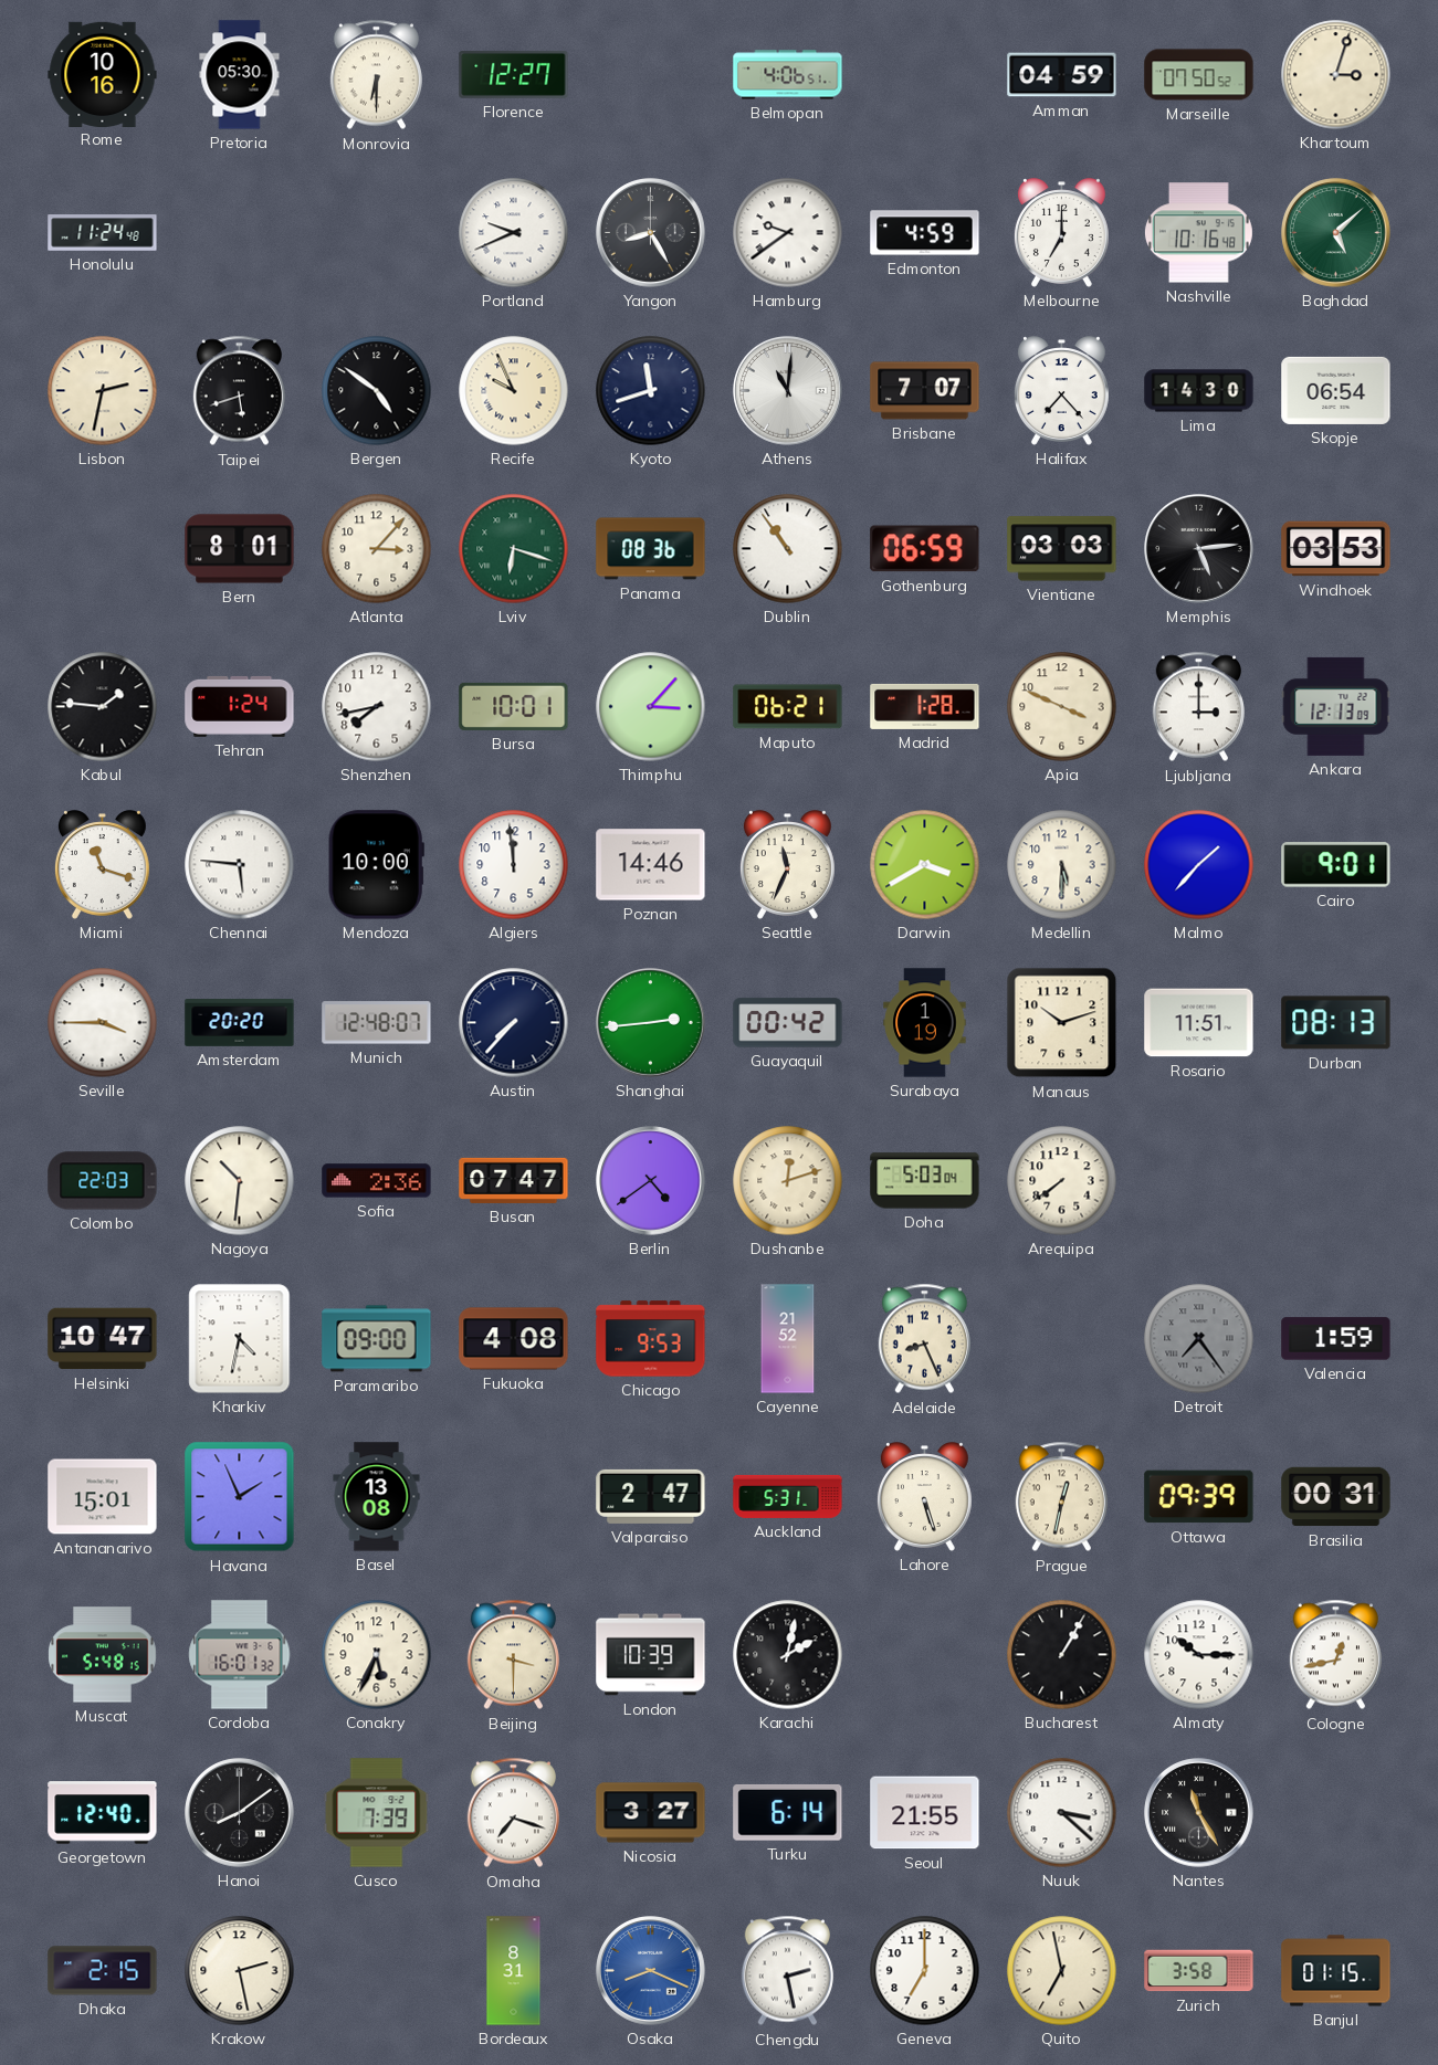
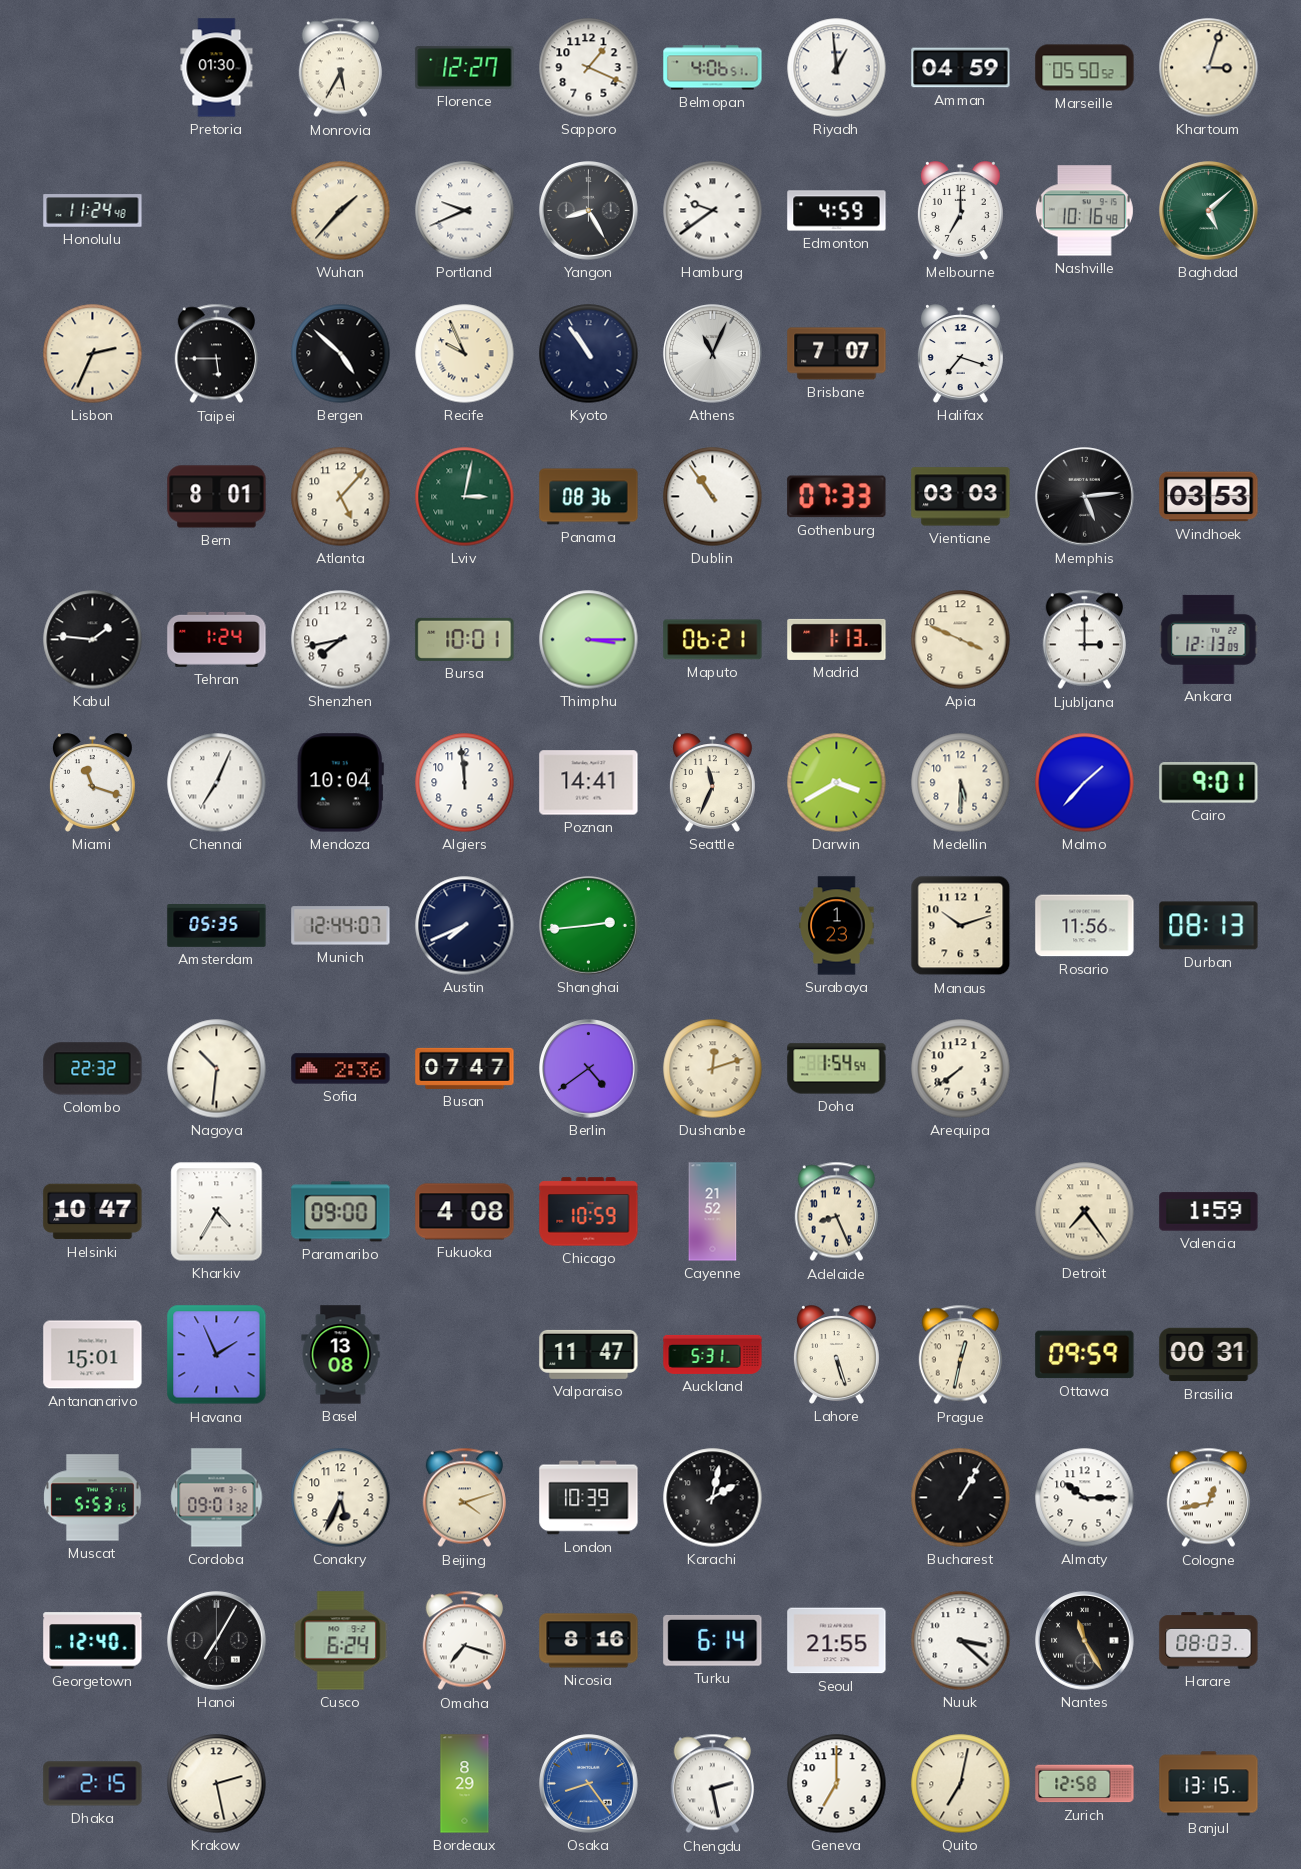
Rome: 10:16 -> none (103, 74)
Pretoria: 05:30 -> 01:30 (217, 68)
Monrovia: 6:30 -> 5:35 (340, 68)
Sapporo: none -> 1:19 (589, 68)
Riyadh: none -> 12:59 (837, 68)
Marseille: 07:50 -> 05:50 (1085, 68)
Wuhan: none -> 1:37 (341, 211)
Lisbon: 2:32 -> 2:34 (93, 354)
Taipei: 5:42 -> 5:45 (216, 354)
Bergen: 4:51 -> 4:52 (341, 354)
Kyoto: 11:42 -> 10:54 (589, 354)
Athens: 11:01 -> 11:04 (713, 354)
Halifax: 7:23 -> 7:18 (960, 354)
Lima: 14:30 -> none (1199, 391)
Skopje: 06:54 -> none (1336, 390)
Atlanta: 3:07 -> 5:07 (341, 497)
Lviv: 6:18 -> 3:02 (465, 497)
Gothenburg: 06:59 -> 07:33 (837, 497)
Thimphu: 3:07 -> 3:15 (589, 640)
Madrid: 1:28 -> 1:13 (837, 639)
Chennai: 5:46 -> 7:04 (217, 783)
Mendoza: 10:00 -> 10:04 (340, 783)
Poznan: 14:46 -> 14:41 (589, 783)
Seville: 3:45 -> none (103, 1023)
Amsterdam: 20:20 -> 05:35 (217, 926)
Munich: 12:48 -> 12:44 (341, 926)
Austin: 7:37 -> 7:41 (465, 926)
Guayaquil: 00:42 -> none (788, 1023)
Surabaya: 1:19 -> 1:23 (837, 926)
Rosario: 11:51 -> 11:56 (1085, 926)
Colombo: 22:03 -> 22:32 (93, 1069)
Doha: 5:03 -> 1:54 (837, 1069)
Kharkiv: 4:32 -> 4:35 (217, 1212)
Chicago: 9:53 -> 10:59 (589, 1212)
Detroit dial: grey -> cream (1085, 1212)
Valparaiso: 2:47 -> 11:47 (589, 1354)
Ottawa: 09:39 -> 09:59 (1085, 1355)
Muscat: 5:48 -> 5:53 (93, 1498)
Cordoba: 16:01 -> 09:01 (217, 1498)
Beijing: 3:30 -> 4:12 (464, 1498)
Hanoi: 8:09 -> 7:05 (217, 1641)
Cusco: 7:39 -> 6:24 (341, 1641)
Nicosia: 3:27 -> 8:16 (589, 1641)
Harare: none -> 08:03 (1209, 1641)
Bordeaux: 8:31 -> 8:29 (465, 1784)
Osaka: 8:19 -> 8:24 (589, 1784)
Quito: 6:58 -> 7:02 (961, 1784)
Zurich: 3:58 -> 12:58 (1085, 1784)
Banjul: 01:15 -> 13:15 (1209, 1784)
